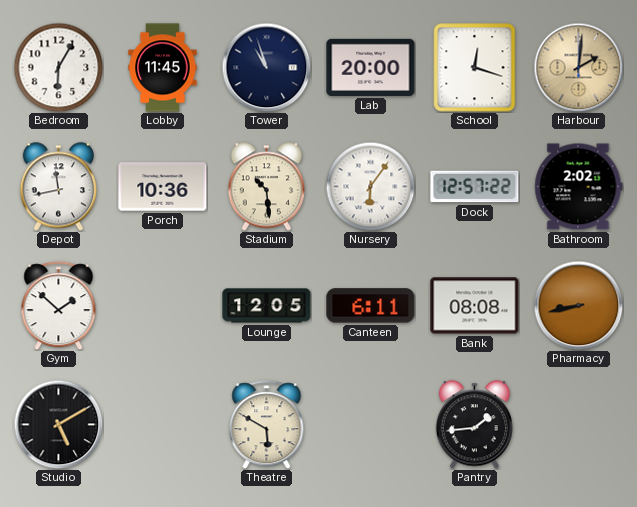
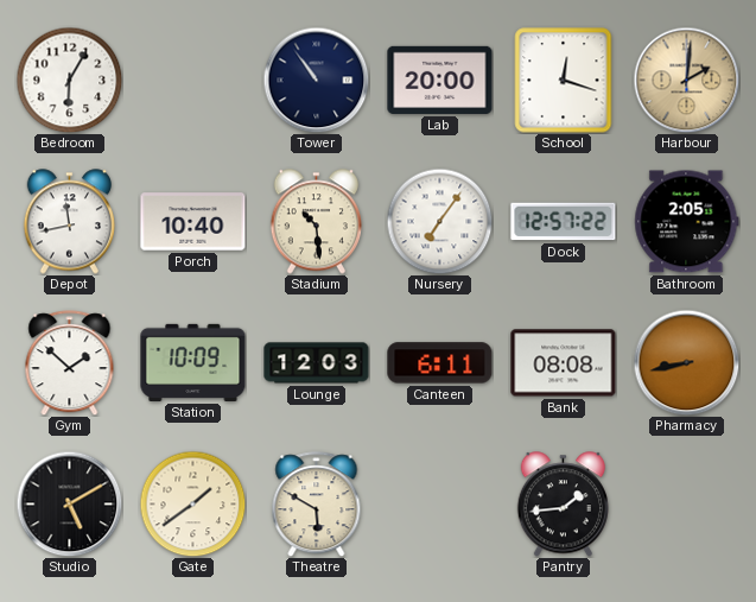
Lobby: 11:45 -> none (163, 68)
Tower: 10:57 -> 10:54 (316, 80)
Porch: 10:36 -> 10:40 (193, 222)
Nursery: 6:06 -> 7:06 (439, 221)
Bathroom: 2:02 -> 2:05 (687, 222)
Station: none -> 10:09 (193, 362)
Lounge: 12:05 -> 12:03 (317, 363)
Gate: none -> 1:39 (192, 503)
